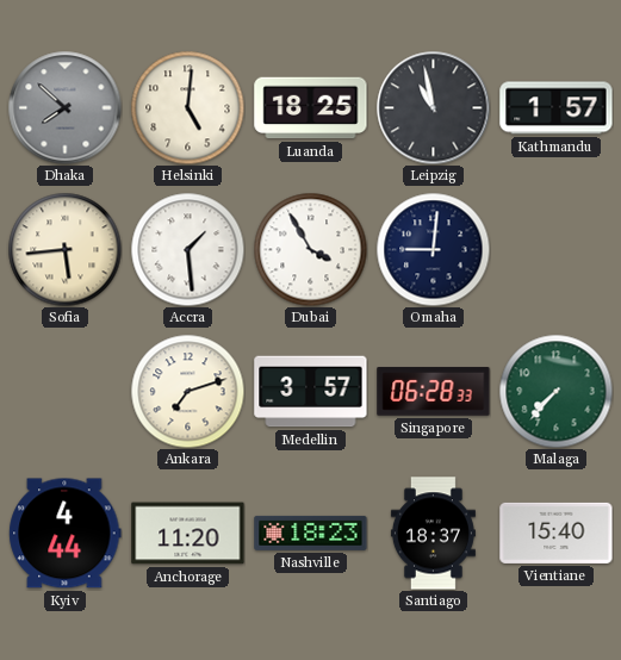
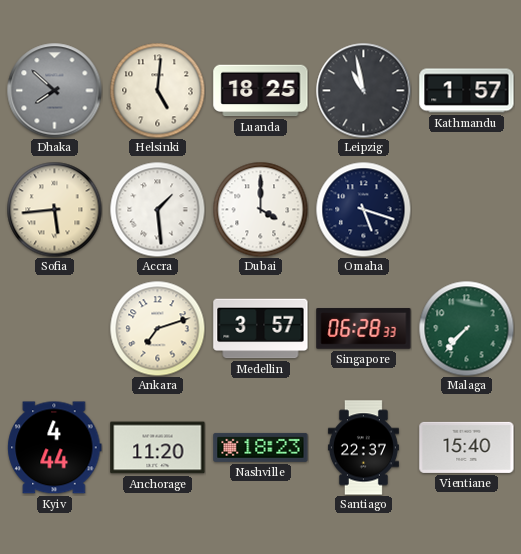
Dubai: 3:55 -> 4:00 (260, 209)
Omaha: 9:01 -> 5:18 (363, 209)
Santiago: 18:37 -> 22:37 (363, 448)
